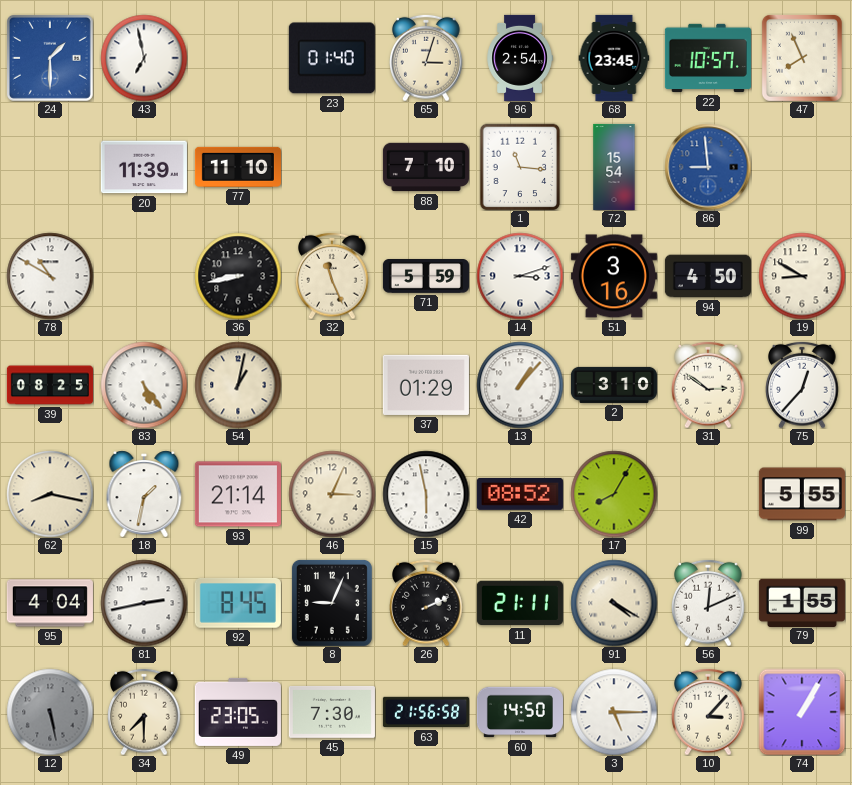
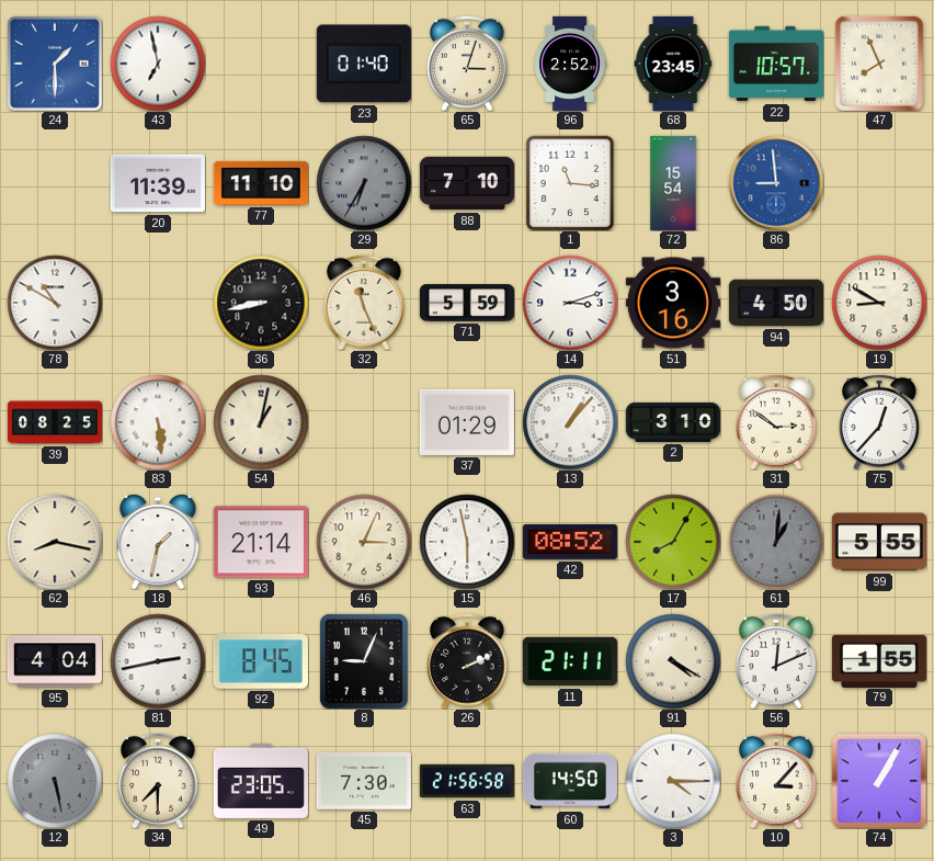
96: 2:54 -> 2:52 (570, 64)
29: none -> 6:35 (364, 183)
83: 5:24 -> 5:29 (158, 422)
61: none -> 1:01 (776, 542)
3: 5:15 -> 4:15 (673, 781)
